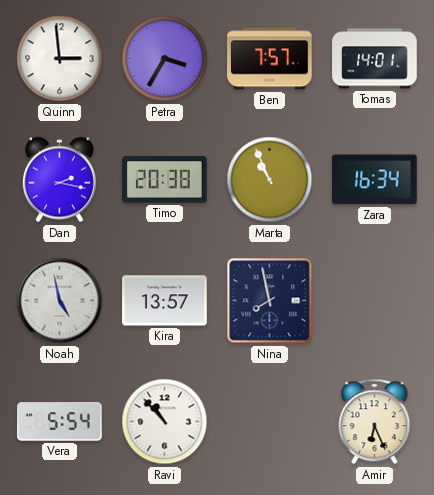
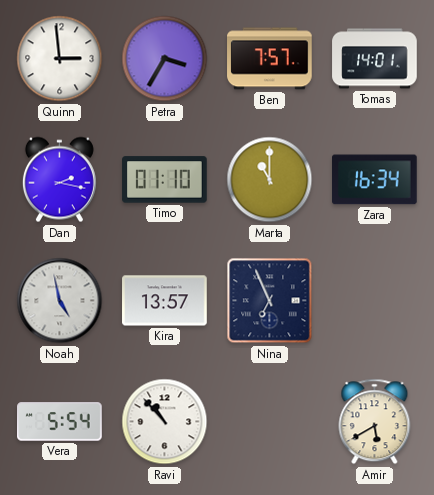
Timo: 20:38 -> 01:10 (165, 180)
Marta: 10:56 -> 11:00 (270, 180)
Nina: 7:58 -> 6:56 (270, 301)
Amir: 6:26 -> 5:40 (375, 422)
